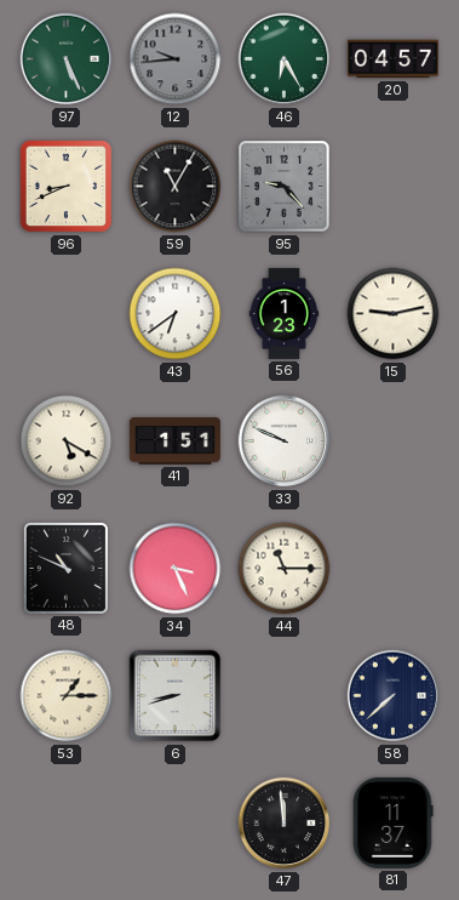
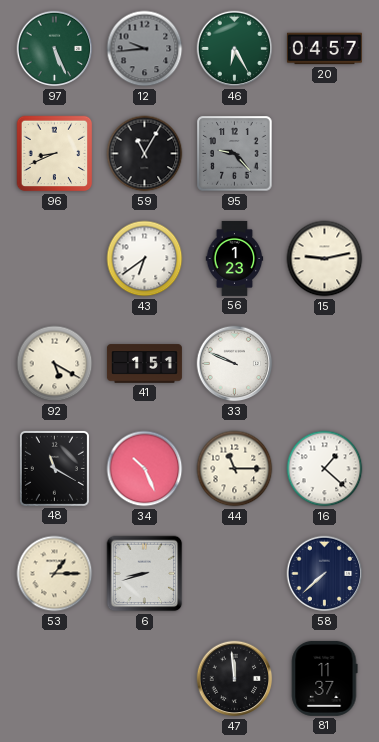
48: 10:49 -> 11:20 (54, 468)
34: 3:26 -> 10:26 (145, 469)
16: none -> 1:22 (325, 469)
